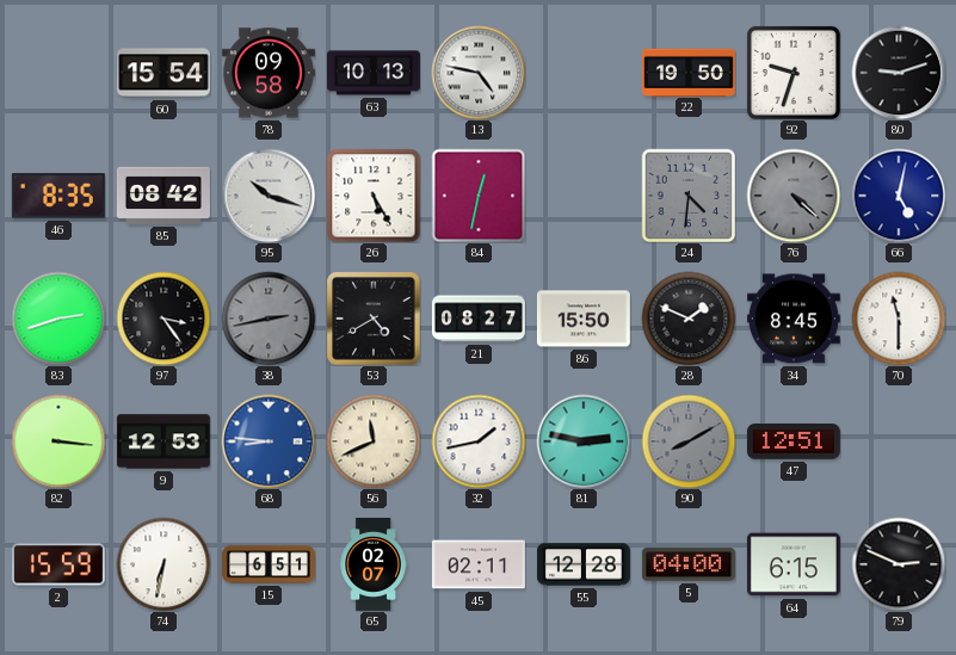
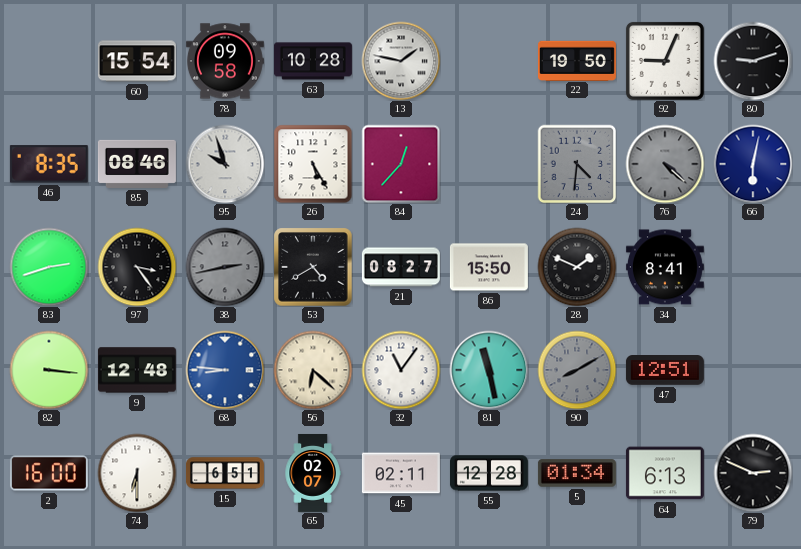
63: 10:13 -> 10:28 (313, 61)
13: 4:47 -> 1:47 (401, 61)
92: 9:33 -> 9:04 (665, 61)
85: 08:42 -> 08:46 (137, 164)
95: 10:18 -> 9:57 (225, 164)
84: 12:32 -> 12:37 (401, 164)
66: 5:02 -> 6:02 (753, 164)
34: 8:45 -> 8:41 (665, 267)
70: 11:30 -> none (899, 319)
9: 12:53 -> 12:48 (137, 370)
56: 11:41 -> 6:22 (313, 370)
32: 1:43 -> 11:06 (401, 370)
81: 2:47 -> 11:28 (489, 370)
2: 15:59 -> 16:00 (49, 473)
74: 6:32 -> 6:30 (137, 473)
5: 04:00 -> 01:34 (577, 473)
64: 6:15 -> 6:13 (665, 473)
